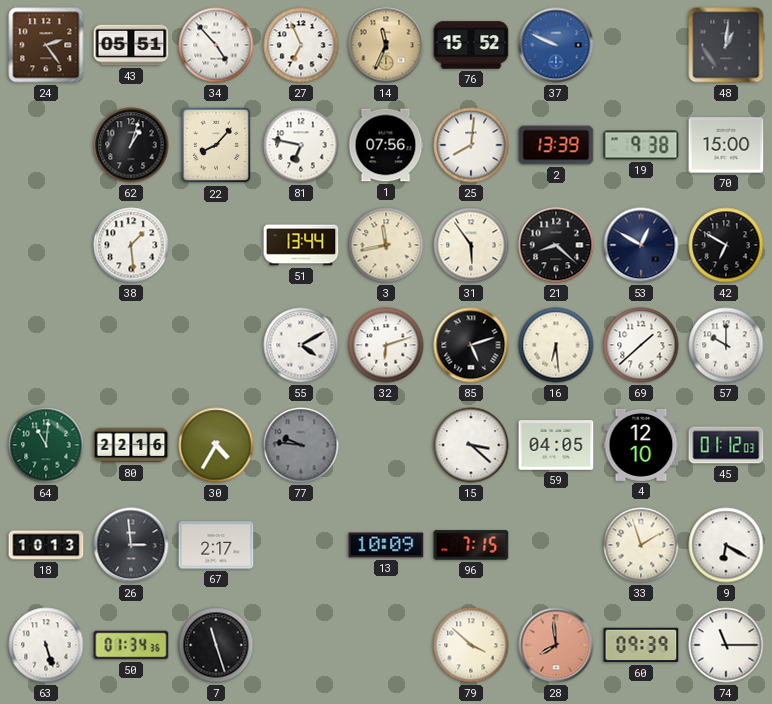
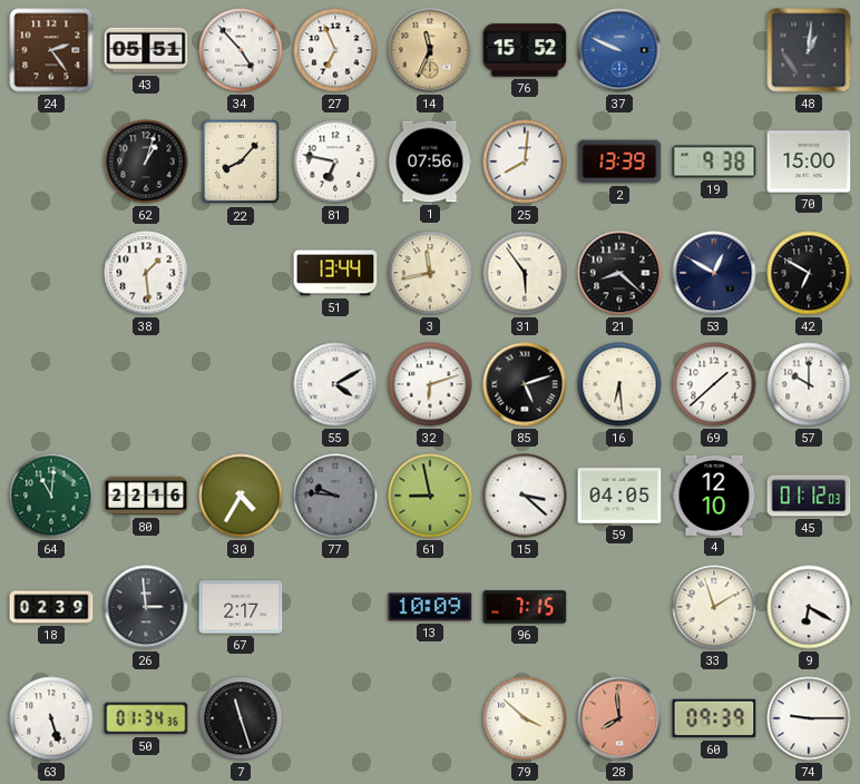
61: none -> 8:58 (430, 496)
18: 10:13 -> 02:39 (51, 607)
74: 11:15 -> 9:15 (809, 718)
